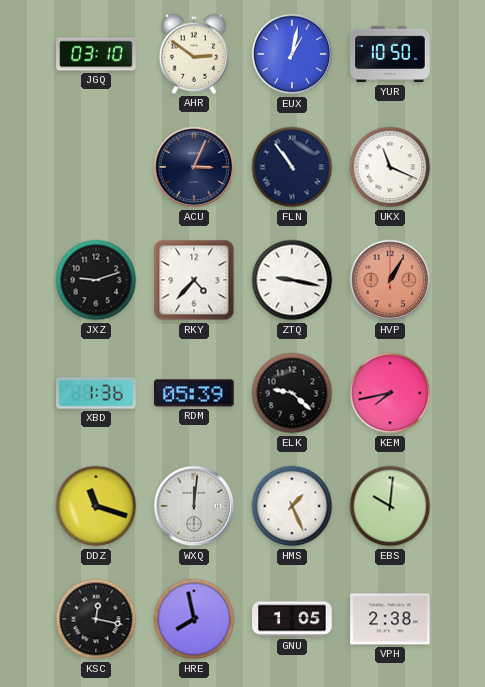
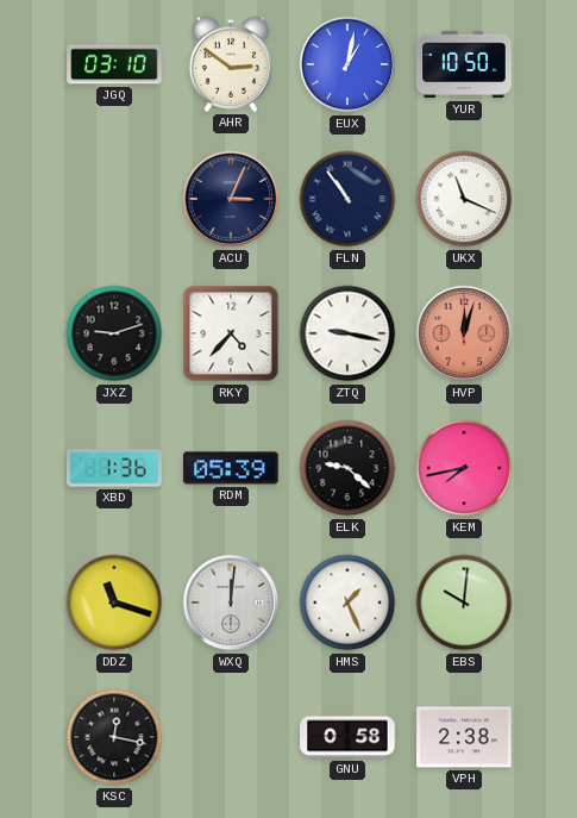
HVP: 1:05 -> 12:03 (464, 333)
HRE: 7:58 -> none (194, 619)
GNU: 1:05 -> 0:58 (347, 737)
